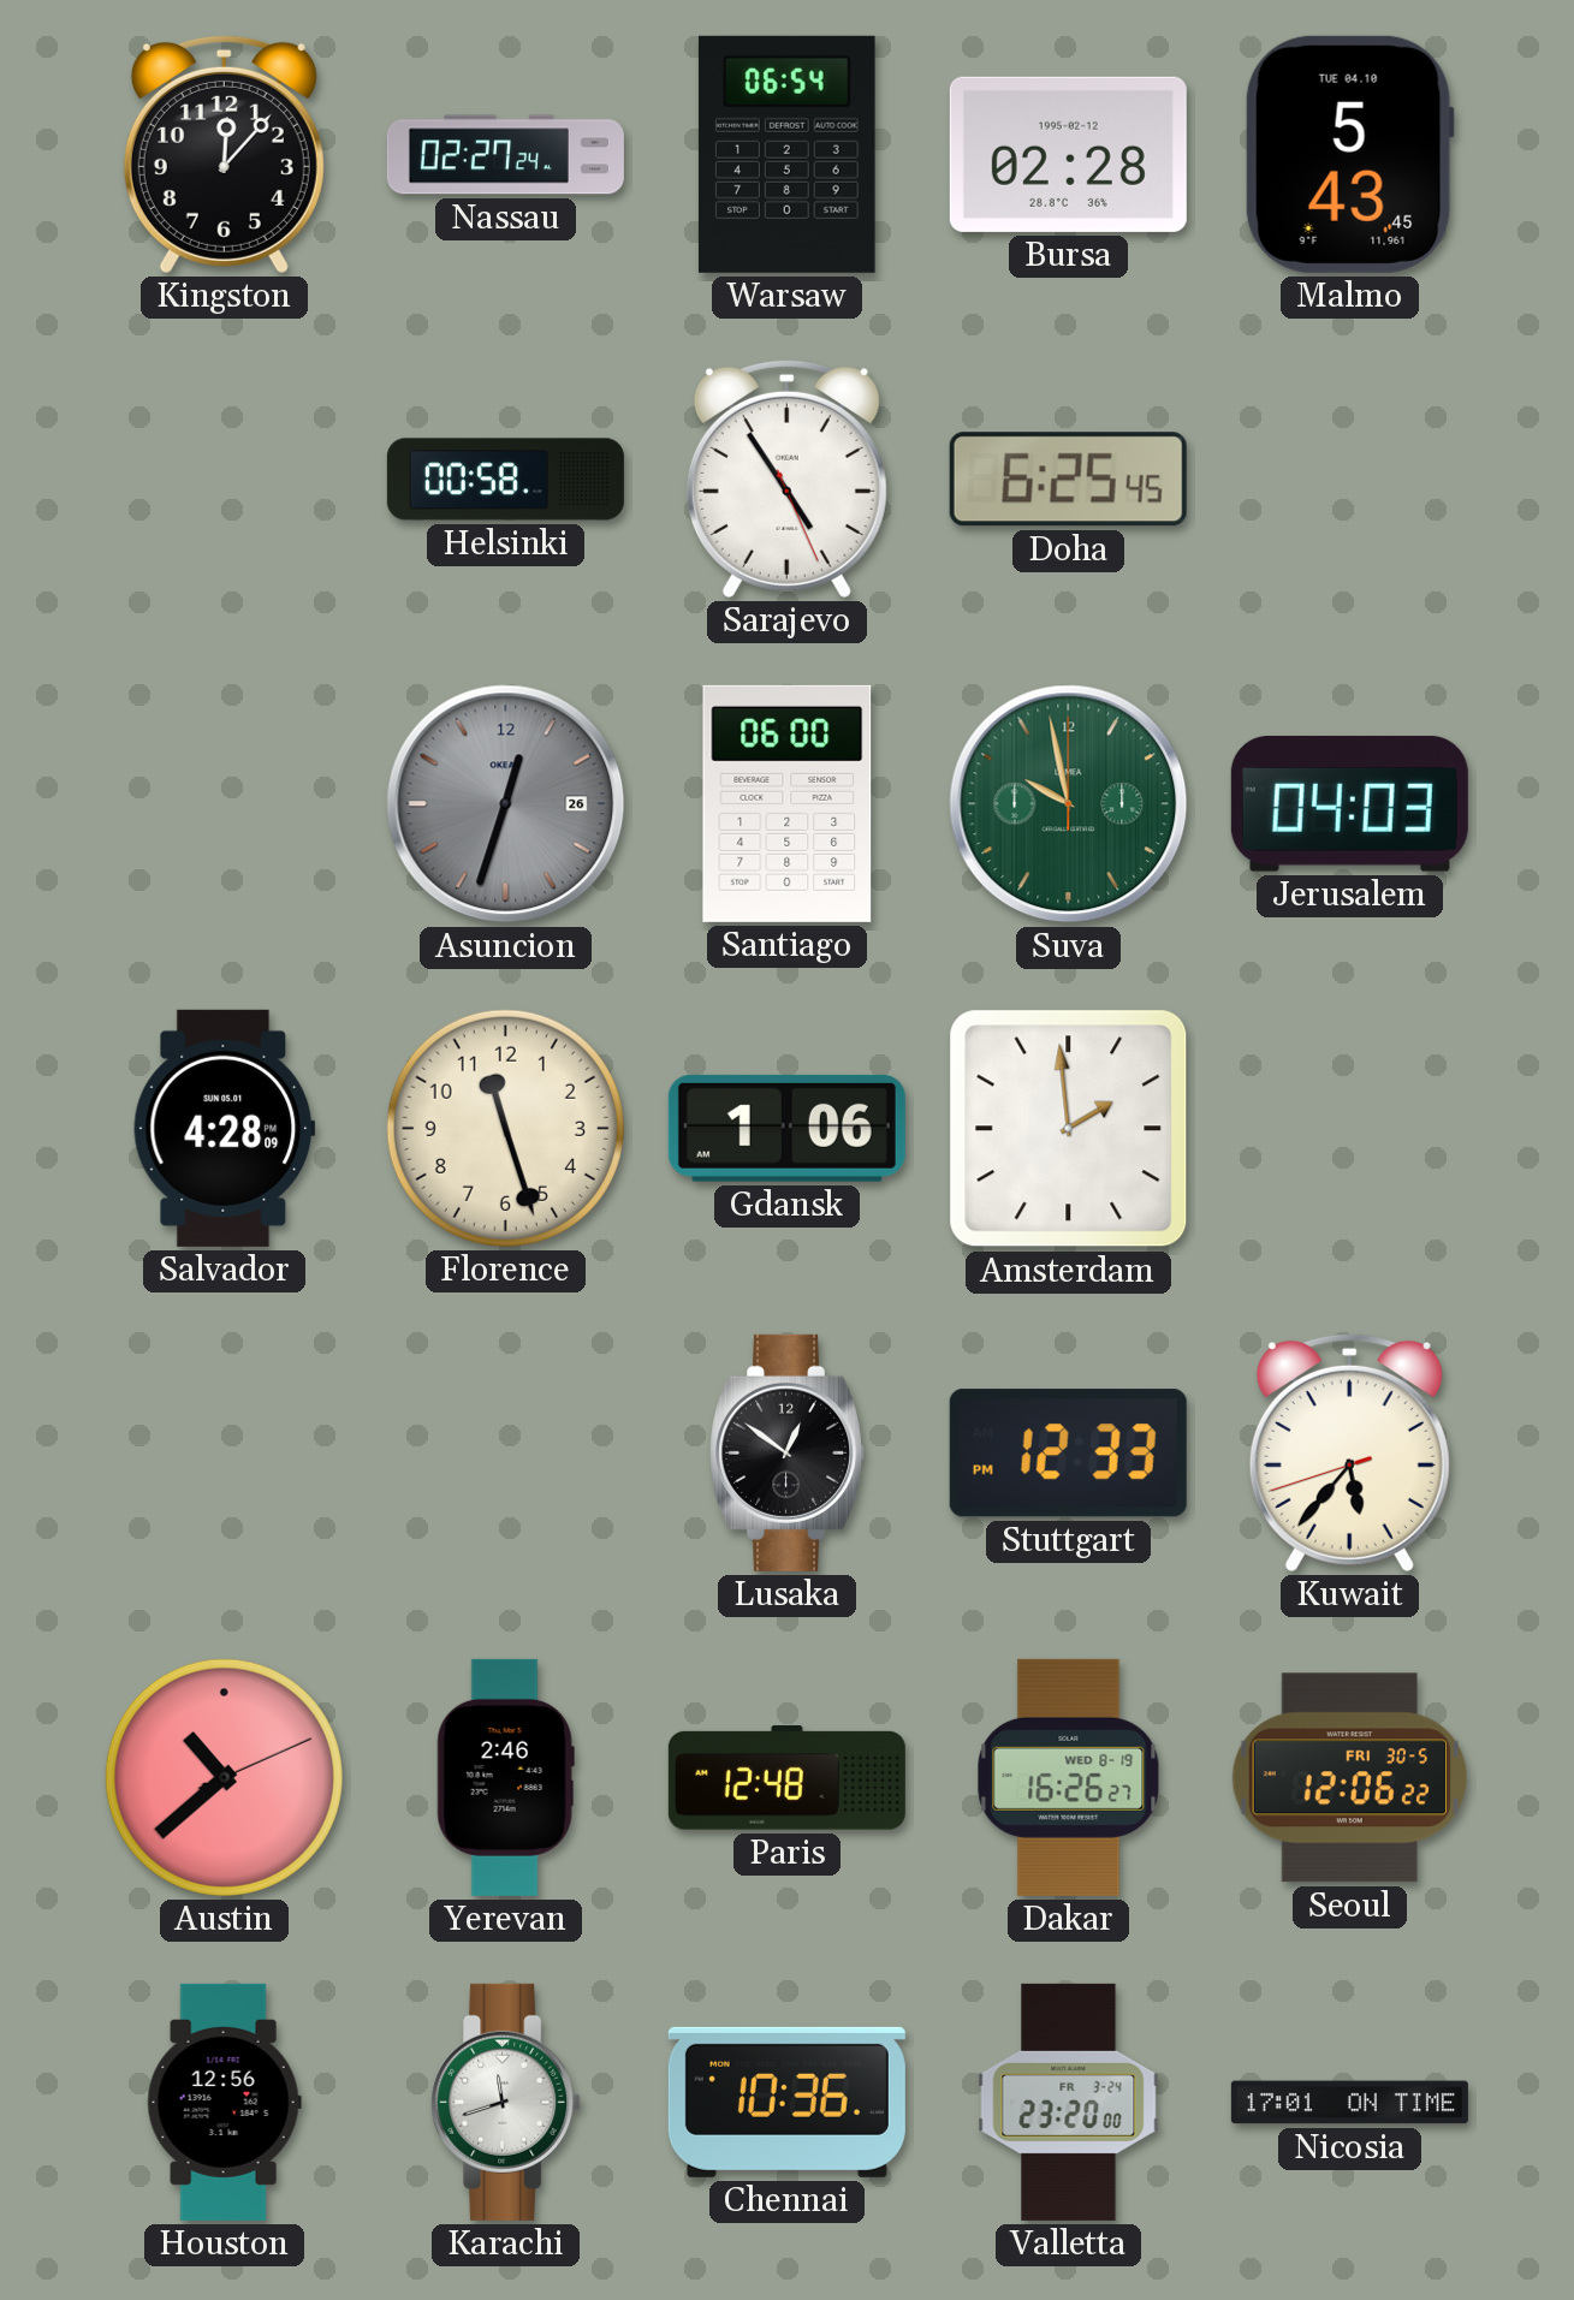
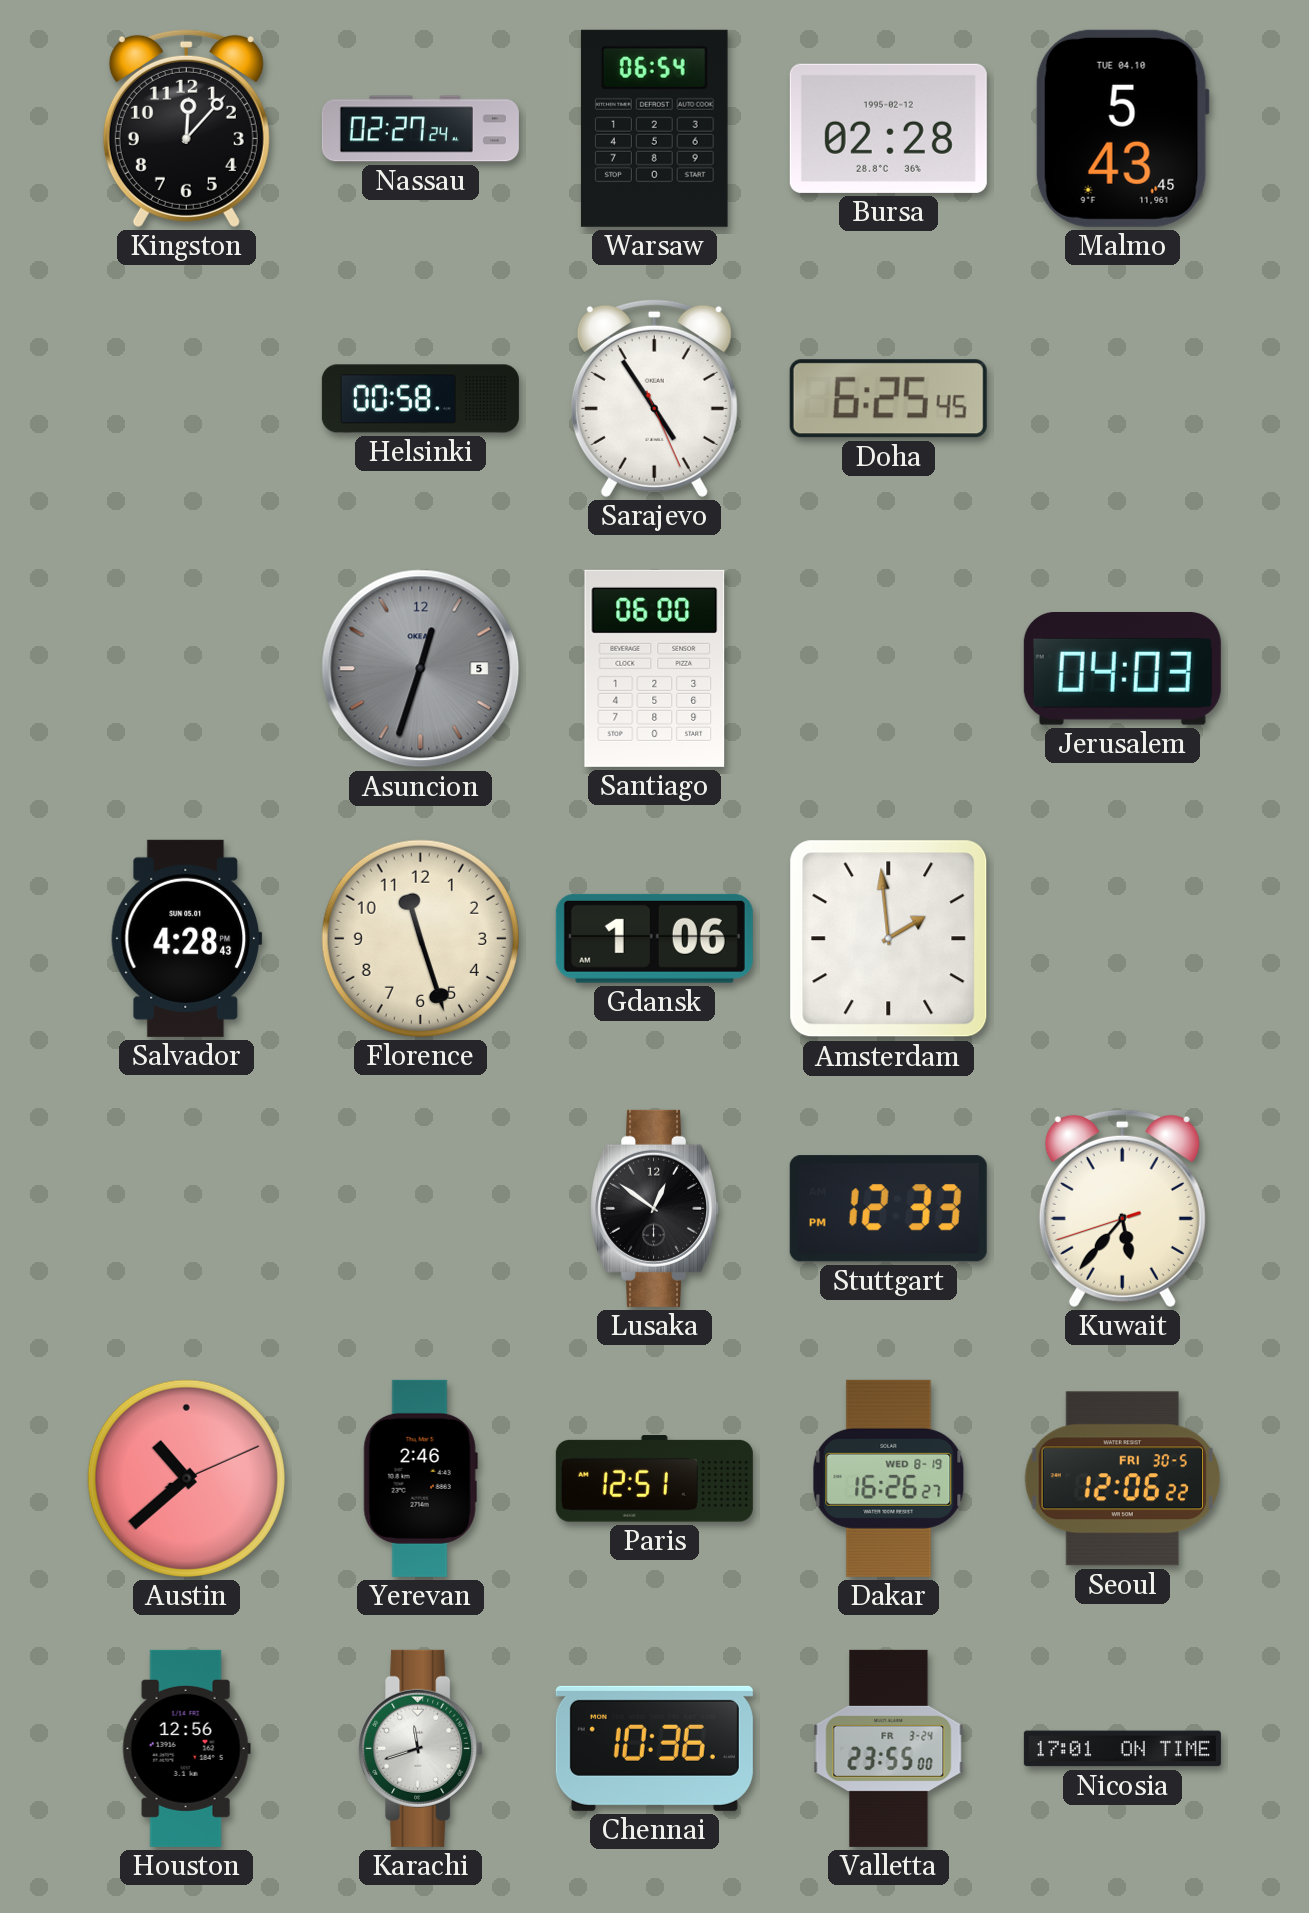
Asuncion date: 26 -> 5 (421, 669)
Suva: 9:58 -> none (1069, 804)
Salvador: 4:28:09 -> 4:28:43 (187, 938)
Paris: 12:48 -> 12:51 (654, 1479)
Valletta: 23:20 -> 23:55 (889, 1748)
